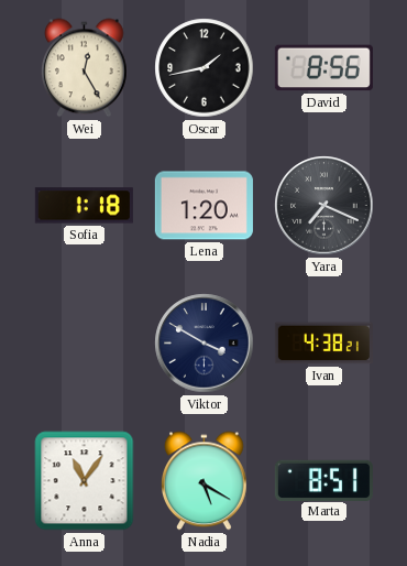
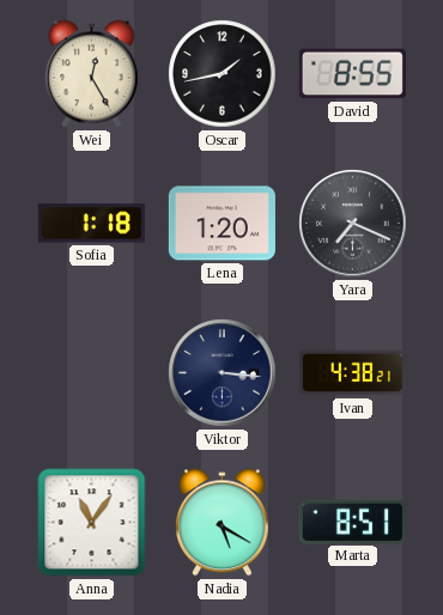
David: 8:56 -> 8:55 (352, 74)
Viktor: 3:50 -> 3:16 (223, 373)
